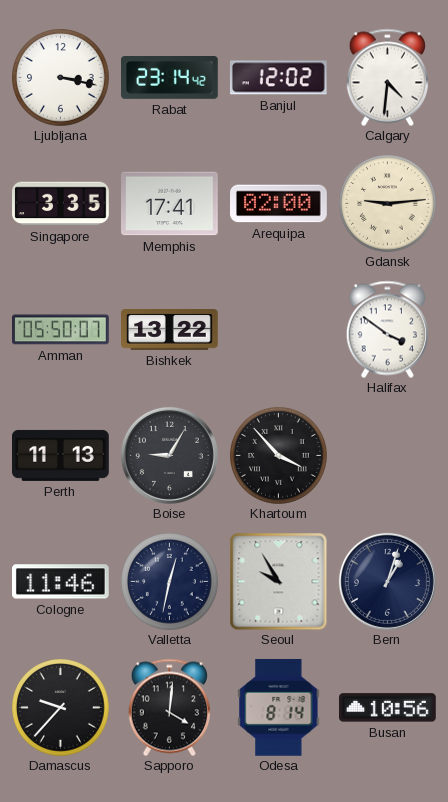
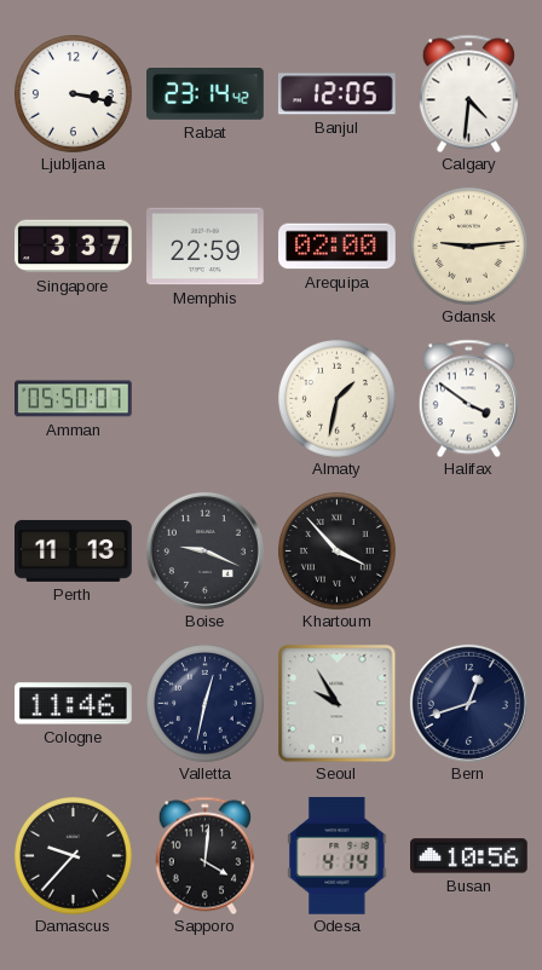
Banjul: 12:02 -> 12:05 (336, 94)
Singapore: 3:35 -> 3:37 (74, 247)
Memphis: 17:41 -> 22:59 (206, 247)
Bishkek: 13:22 -> none (170, 330)
Almaty: none -> 1:32 (338, 399)
Boise: 9:05 -> 9:19 (204, 550)
Bern: 1:03 -> 12:42 (468, 703)
Odesa: 8:14 -> 4:14 (338, 856)
